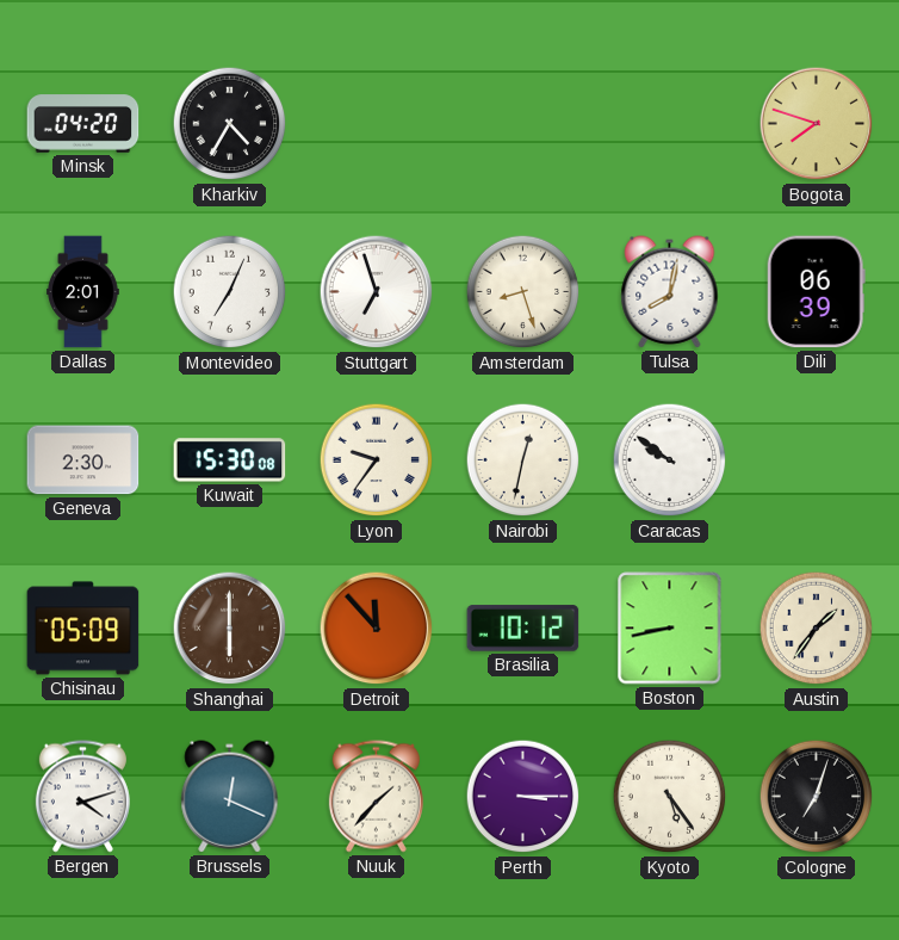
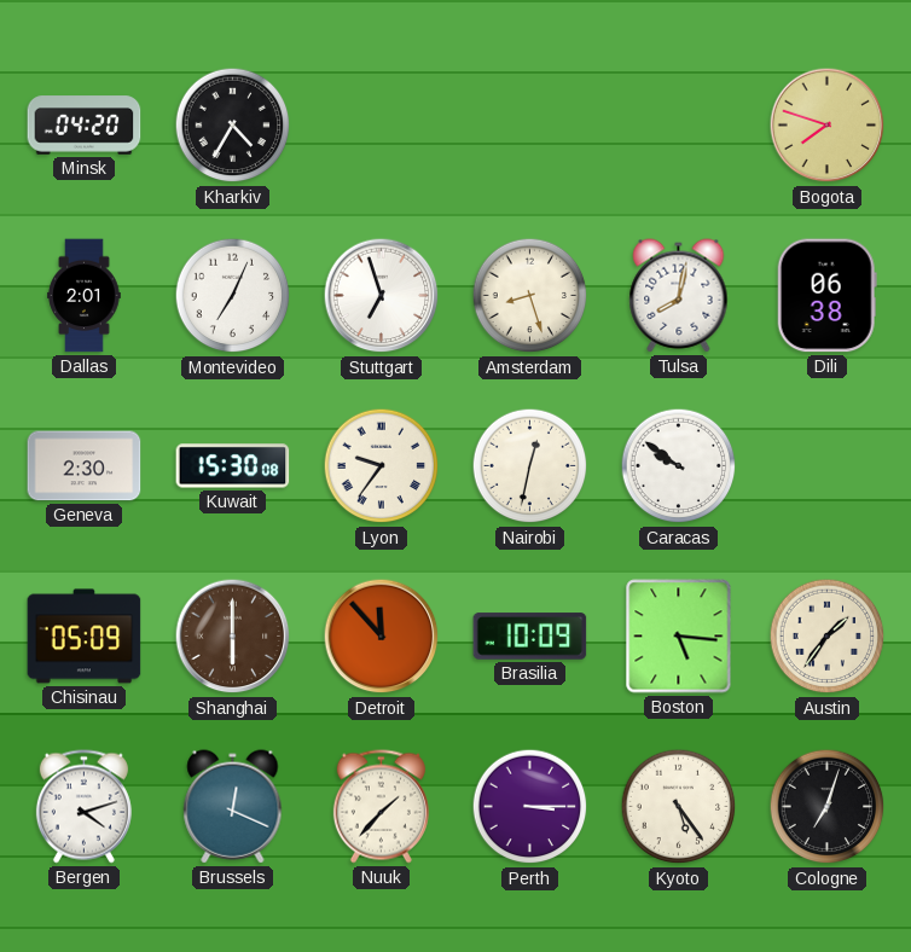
Dili: 06:39 -> 06:38 (826, 296)
Brasilia: 10:12 -> 10:09 (530, 637)
Boston: 8:43 -> 5:16 (679, 637)
